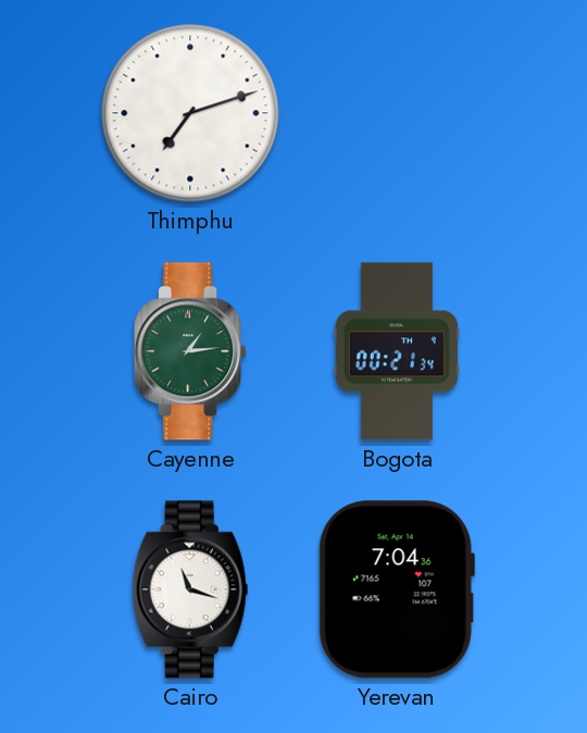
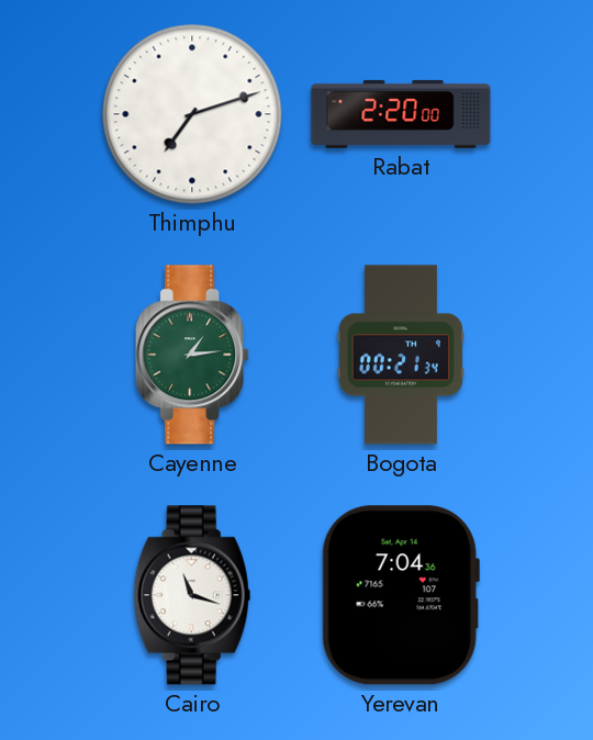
Rabat: none -> 2:20 (401, 114)
